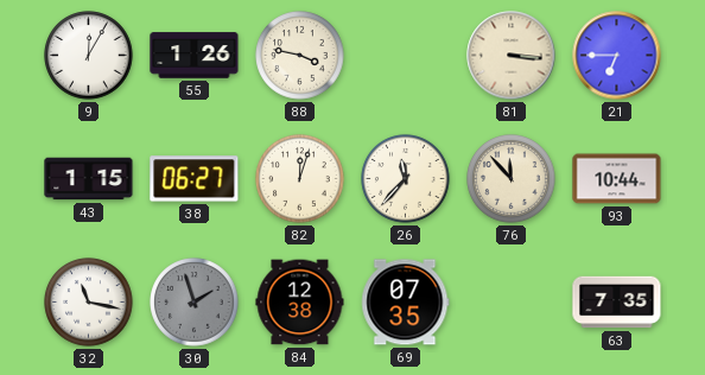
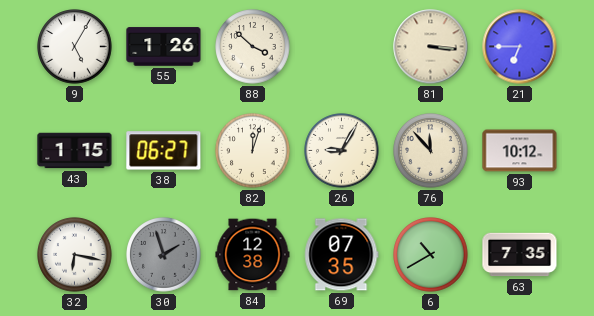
9: 12:05 -> 5:05 (75, 47)
88: 3:47 -> 3:52 (253, 47)
26: 11:37 -> 9:05 (342, 151)
93: 10:44 -> 10:12 (520, 151)
32: 11:17 -> 6:17 (75, 255)
6: none -> 10:40 (431, 255)
